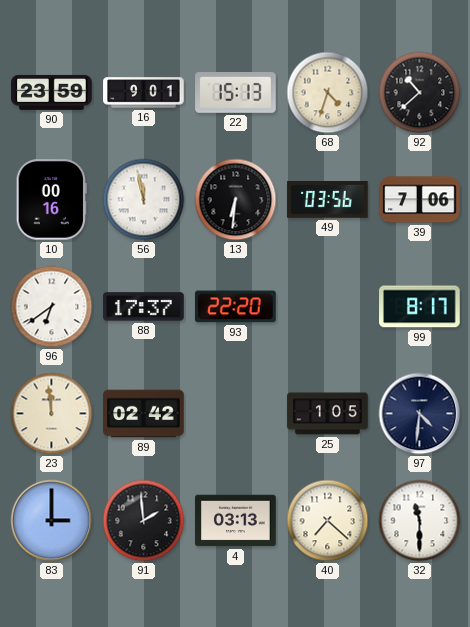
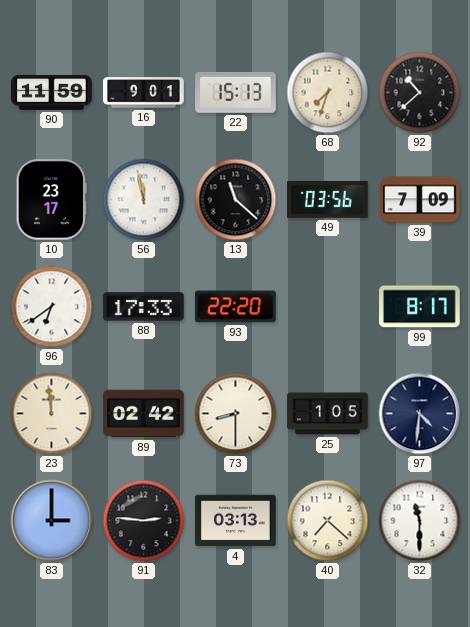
90: 23:59 -> 11:59 (52, 92)
68: 4:33 -> 7:33 (328, 93)
10: 00:16 -> 23:17 (51, 200)
13: 6:31 -> 11:22 (236, 200)
39: 7:06 -> 7:09 (420, 200)
88: 17:37 -> 17:33 (144, 307)
73: none -> 8:30 (236, 414)
91: 1:59 -> 2:46 (144, 521)
